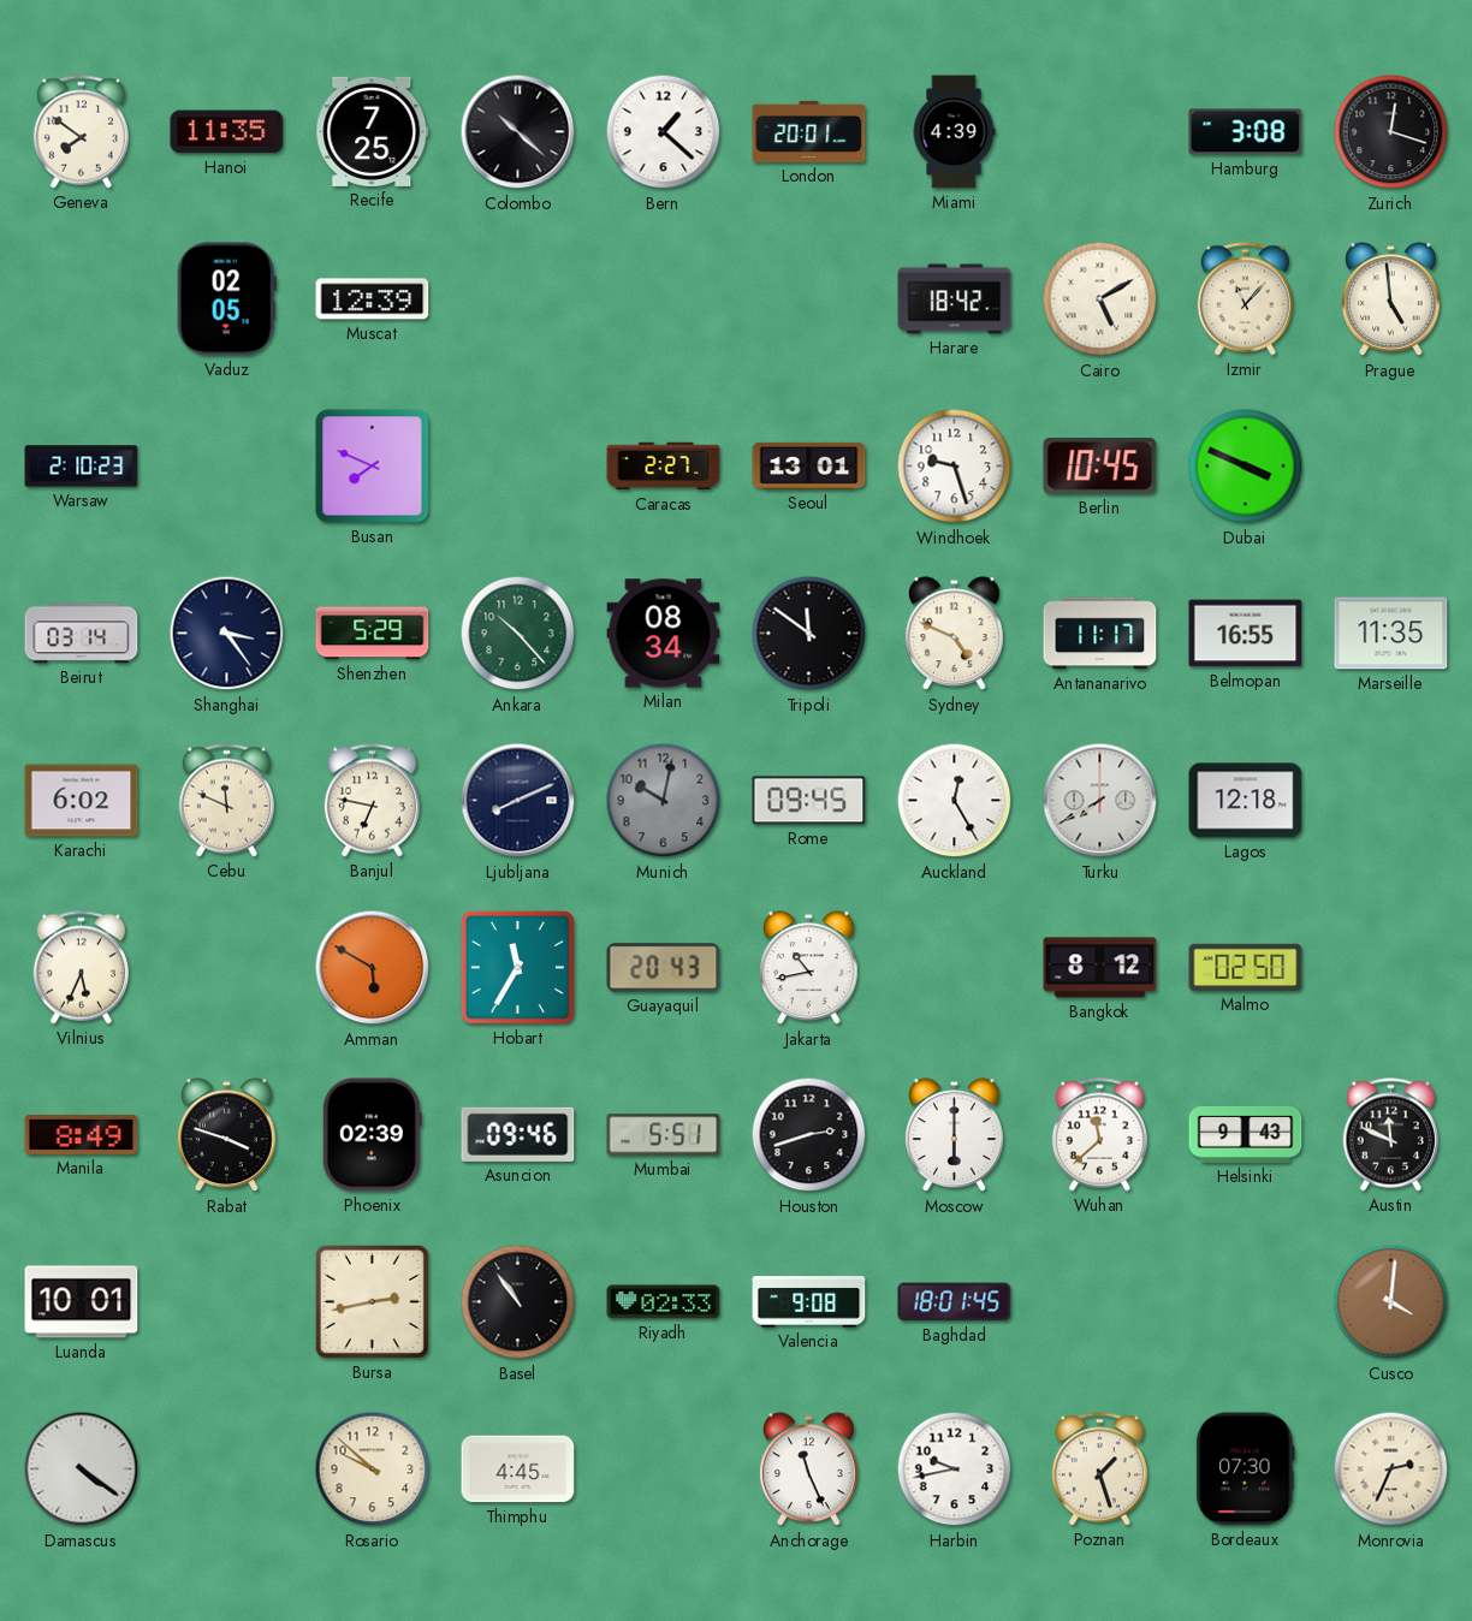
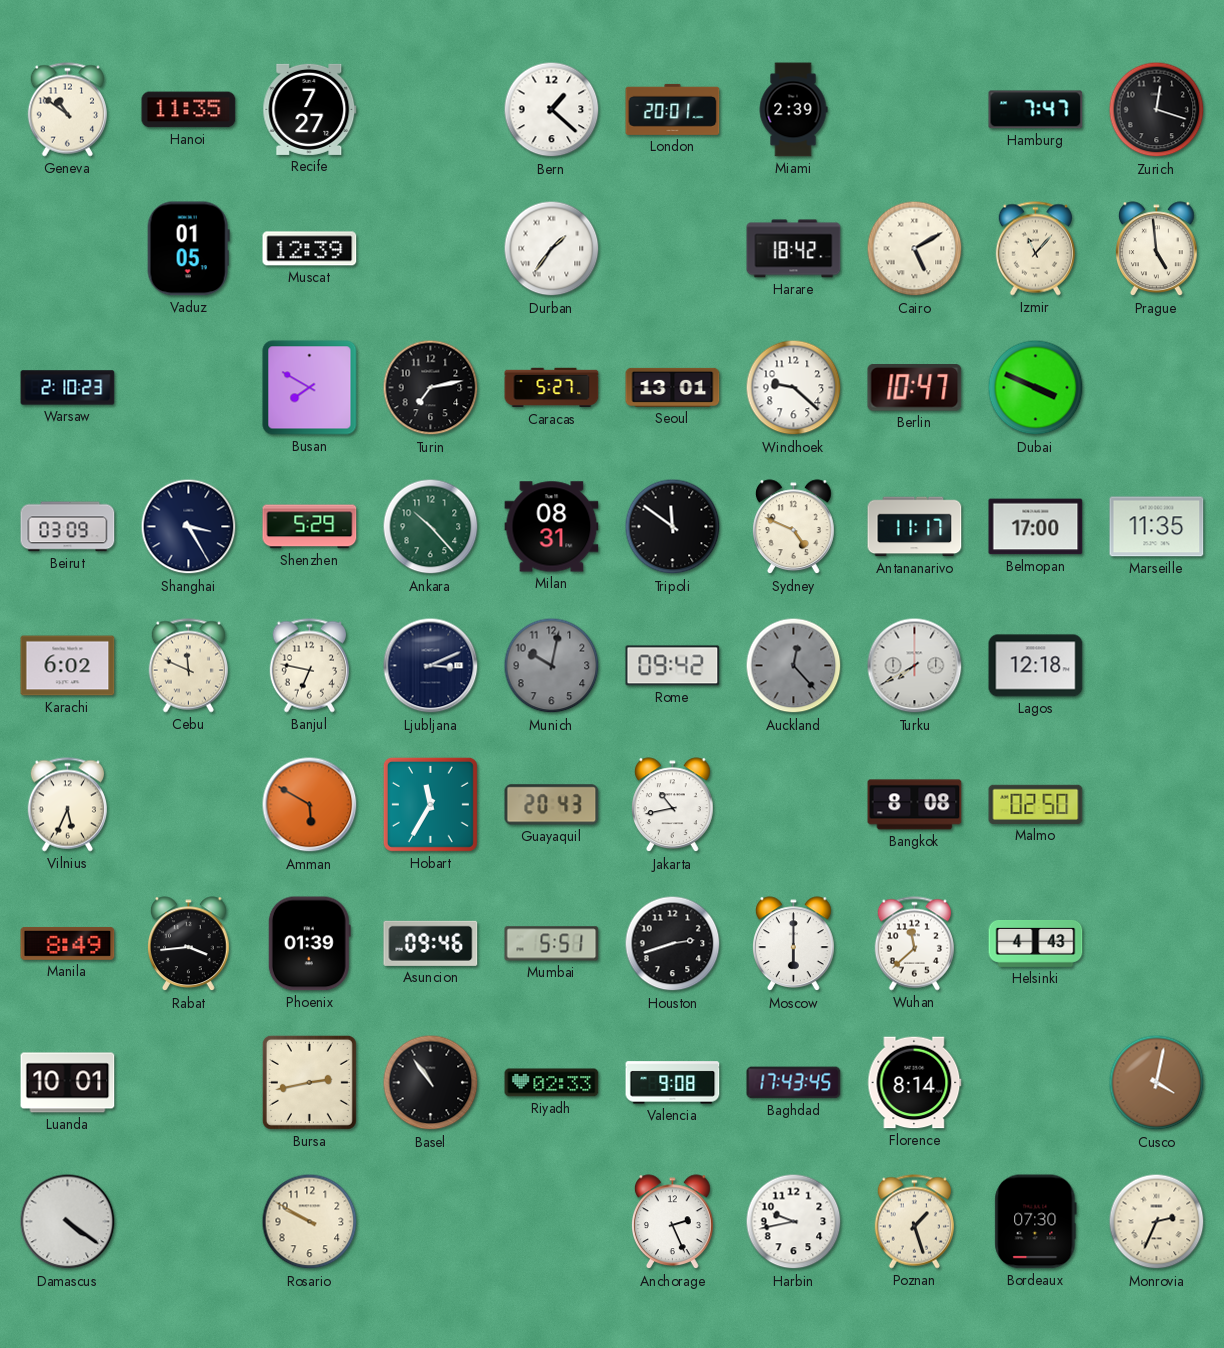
Geneva: 7:51 -> 10:51 (67, 110)
Recife: 7:25 -> 7:27 (310, 109)
Colombo: 10:22 -> none (518, 132)
Miami: 4:39 -> 2:39 (793, 110)
Hamburg: 3:08 -> 7:47 (1036, 110)
Vaduz: 02:05 -> 01:05 (188, 249)
Durban: none -> 1:36 (552, 249)
Busan: 7:49 -> 7:50 (310, 388)
Turin: none -> 7:13 (431, 388)
Caracas: 2:27 -> 5:27 (552, 388)
Windhoek: 9:27 -> 9:22 (794, 388)
Berlin: 10:45 -> 10:47 (915, 388)
Beirut: 03:14 -> 03:09 (68, 527)
Shanghai: 3:24 -> 3:25 (189, 527)
Milan: 08:34 -> 08:31 (552, 527)
Belmopan: 16:55 -> 17:00 (1036, 527)
Ljubljana: 8:11 -> 3:11 (431, 666)
Rome: 09:45 -> 09:42 (673, 666)
Auckland: 12:25 -> 12:23 (794, 666)
Auckland dial: white -> grey (794, 666)
Bangkok: 8:12 -> 8:08 (915, 805)
Rabat: 3:48 -> 3:44 (189, 944)
Phoenix: 02:39 -> 01:39 (309, 944)
Helsinki: 9:43 -> 4:43 (1036, 943)
Austin: 11:49 -> none (1390, 1135)
Baghdad: 18:01 -> 17:43 (794, 1083)
Florence: none -> 8:14 (915, 1083)
Cusco: 4:01 -> 4:02 (1157, 1083)
Rosario: 9:52 -> 9:50 (310, 1222)
Thimphu: 4:45 -> none (518, 1469)
Anchorage: 11:26 -> 2:26 (673, 1222)
